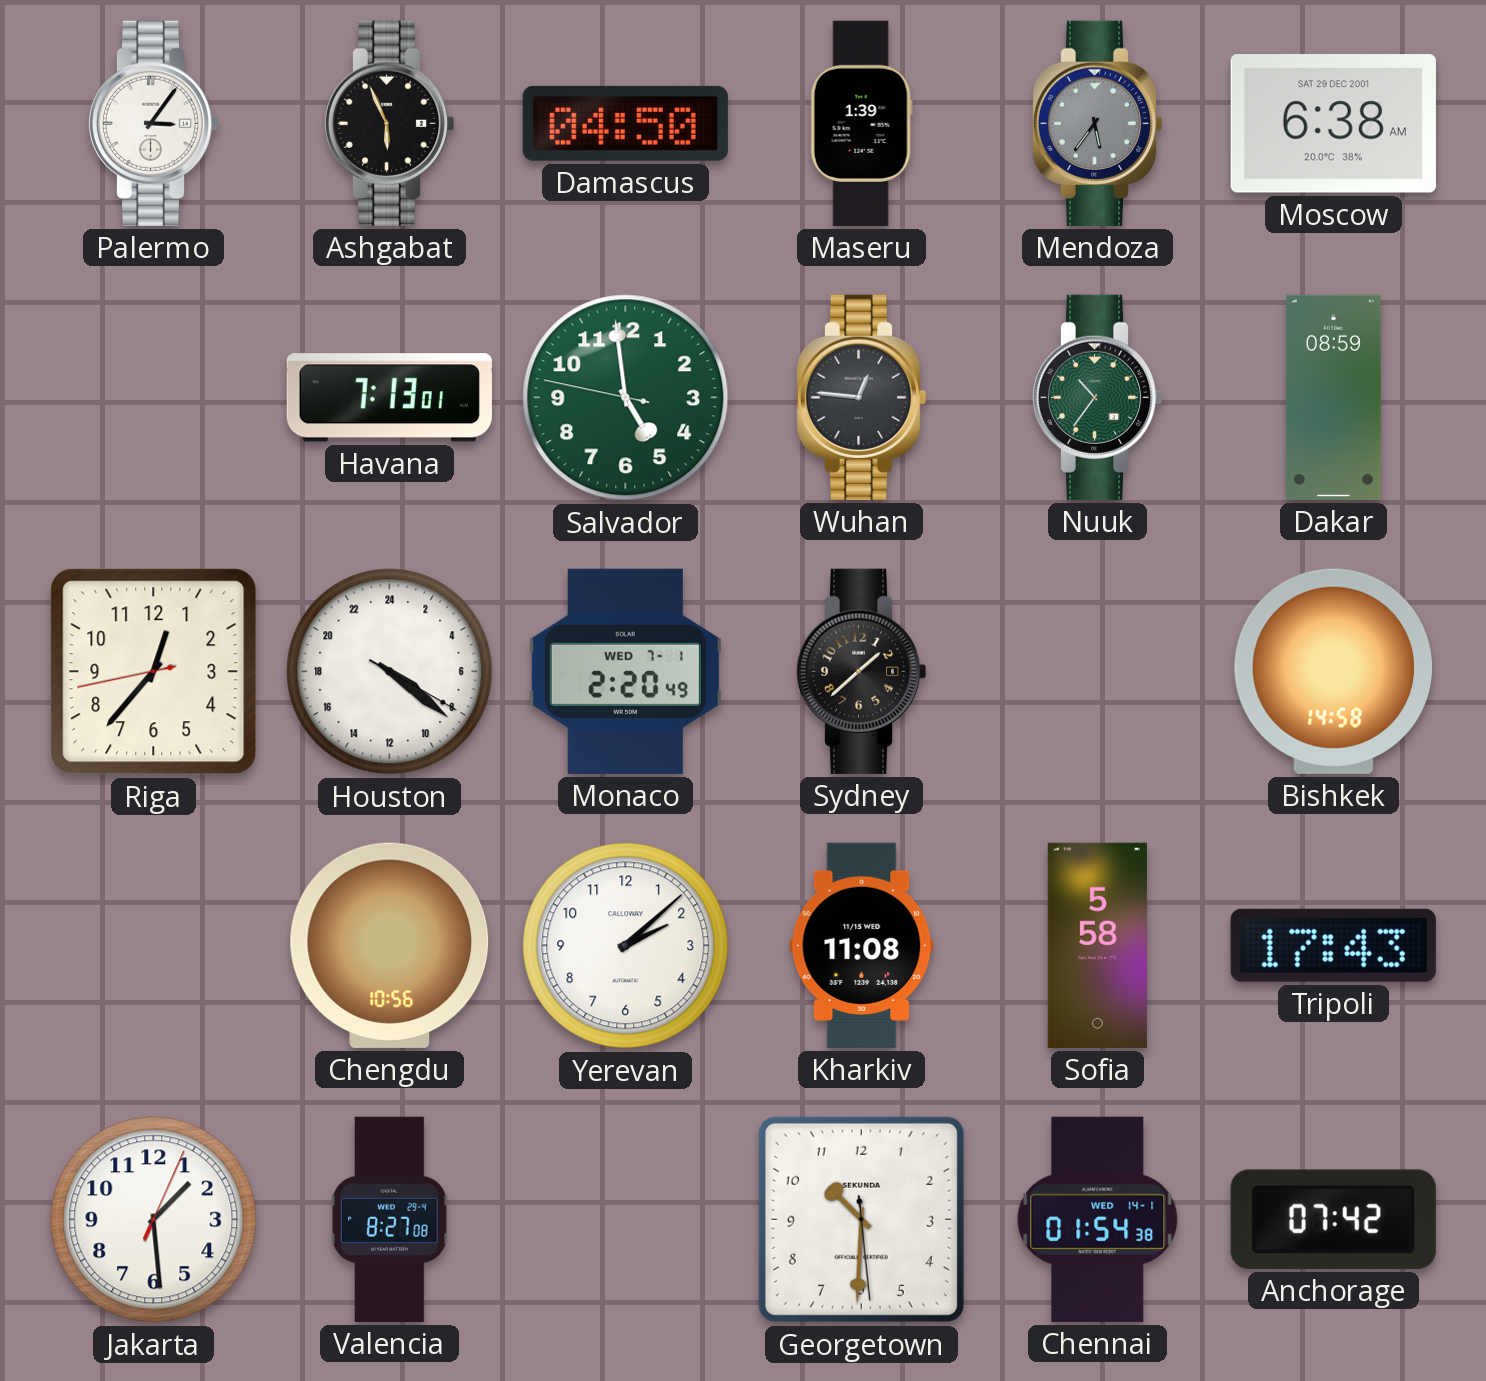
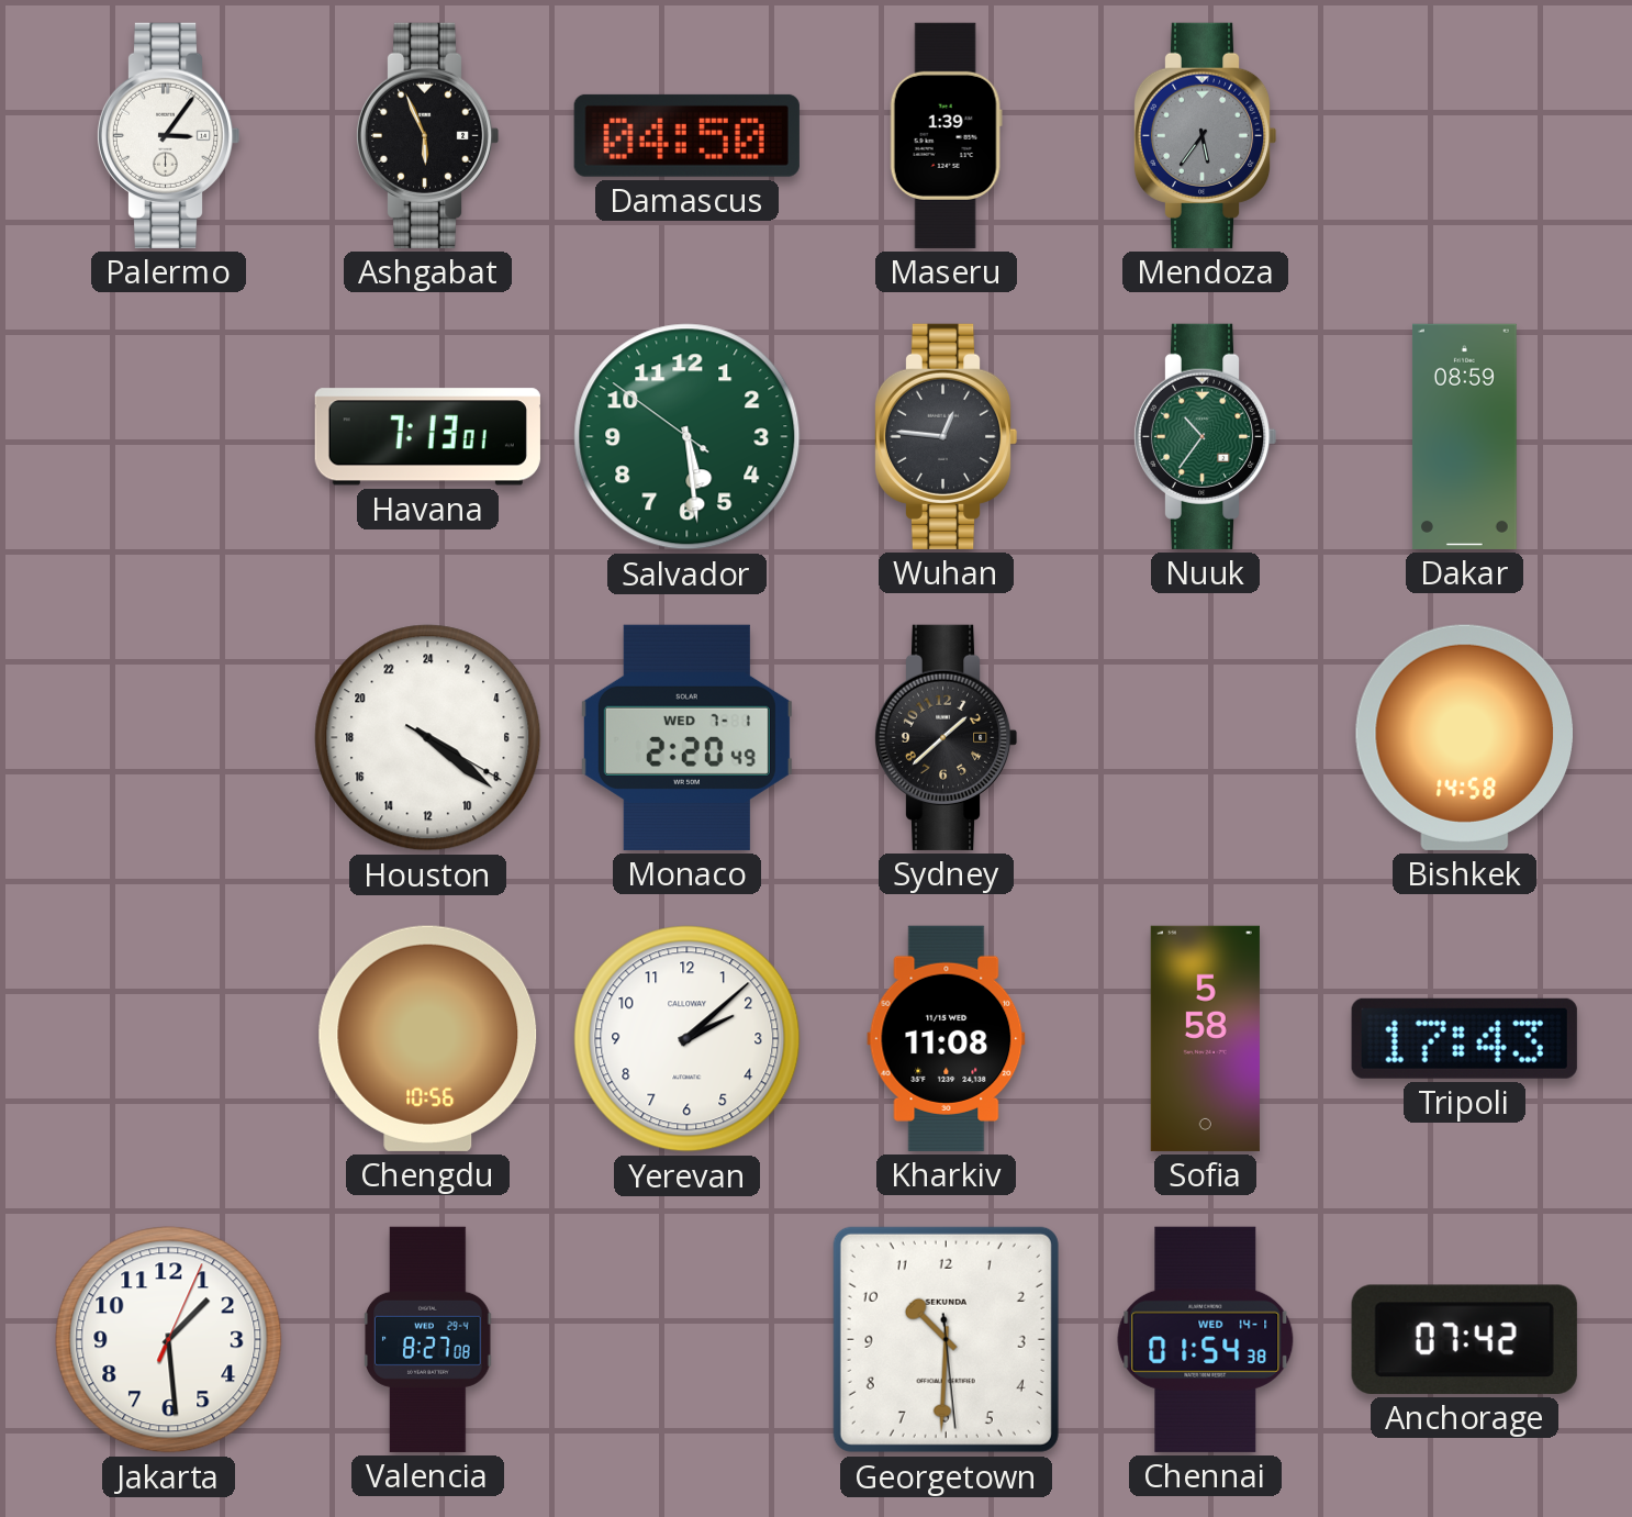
Moscow: 6:38 -> none (1333, 124)
Salvador: 4:58 -> 5:28 (688, 437)
Riga: 12:36 -> none (154, 672)
